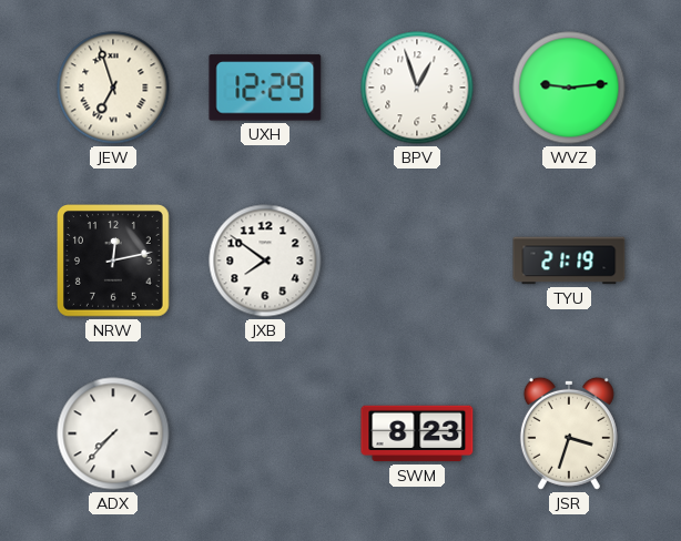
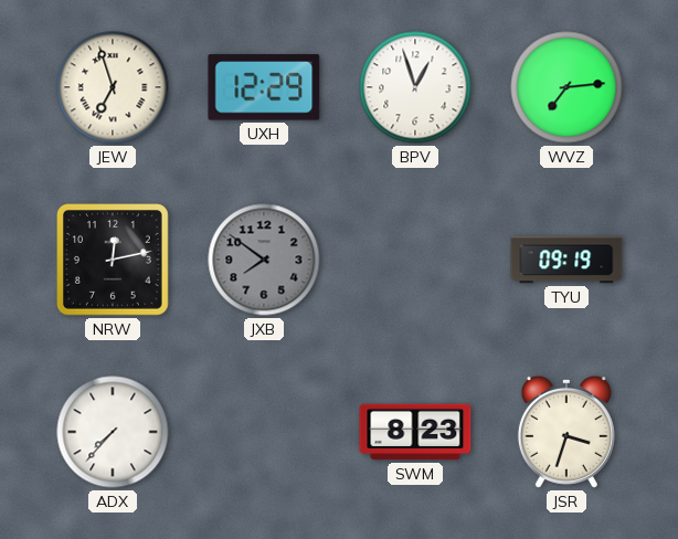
WVZ: 9:14 -> 7:14 (566, 87)
JXB dial: white -> grey (264, 260)
TYU: 21:19 -> 09:19 (566, 260)
